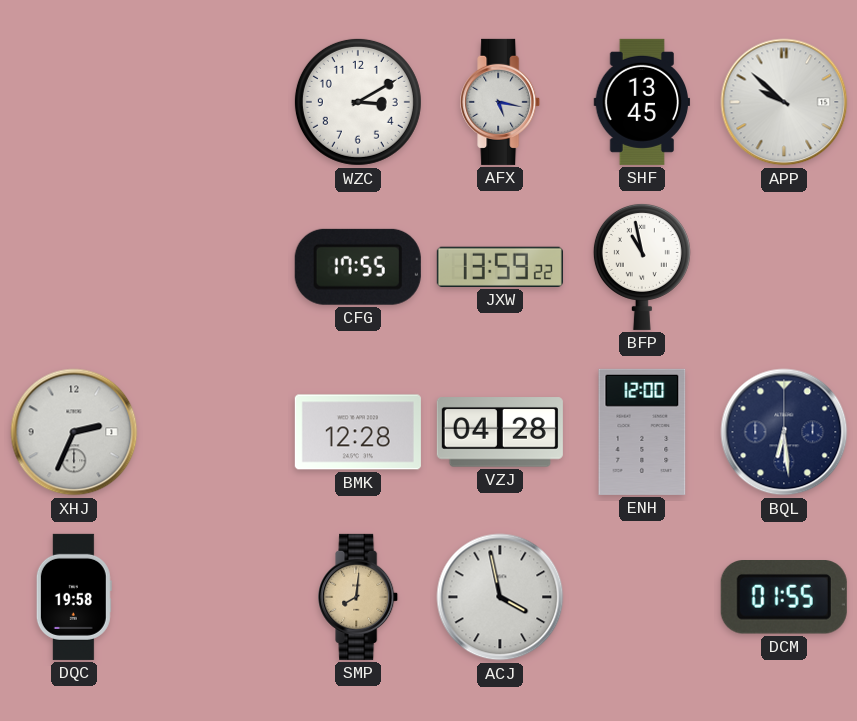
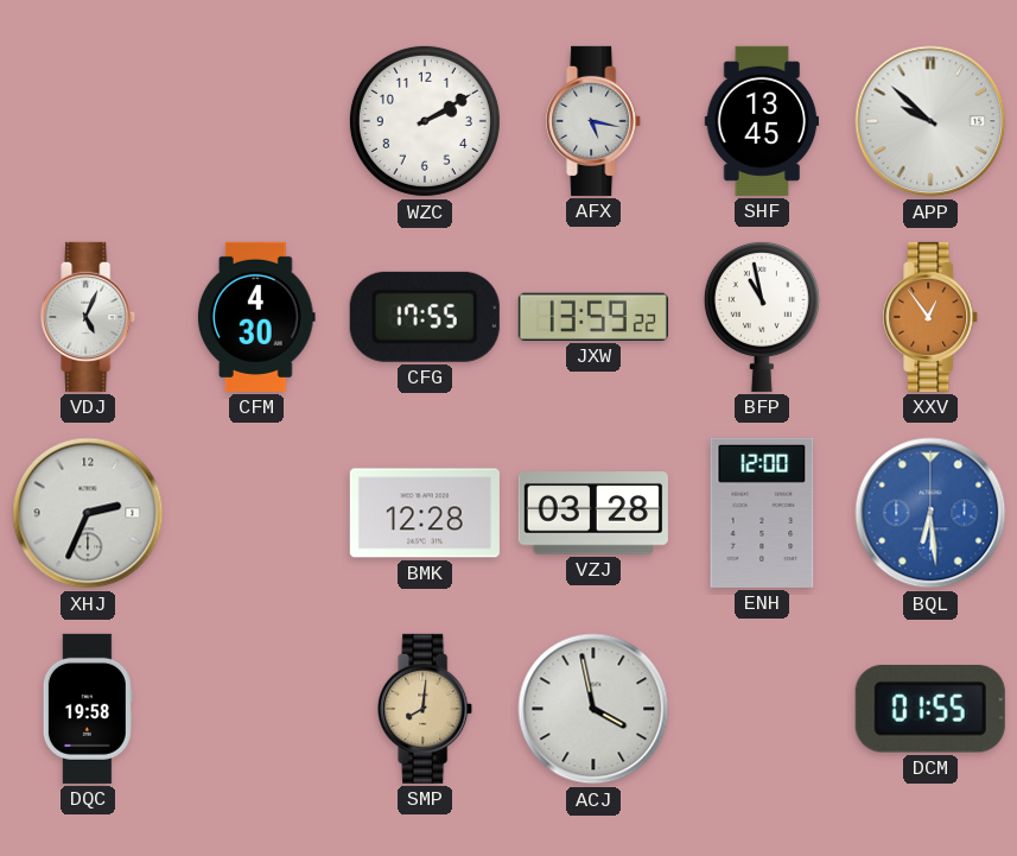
WZC: 3:10 -> 2:10 (425, 121)
VDJ: none -> 5:04 (89, 317)
CFM: none -> 4:30 (256, 317)
XXV: none -> 12:54 (932, 317)
VZJ: 04:28 -> 03:28 (593, 513)
BQL dial: navy -> blue (930, 513)
